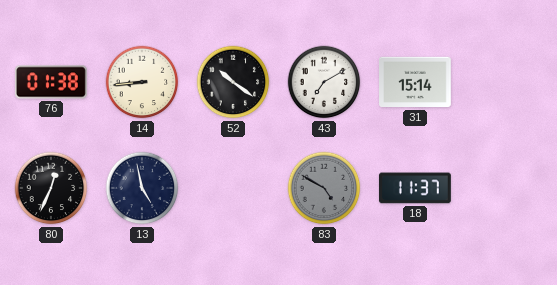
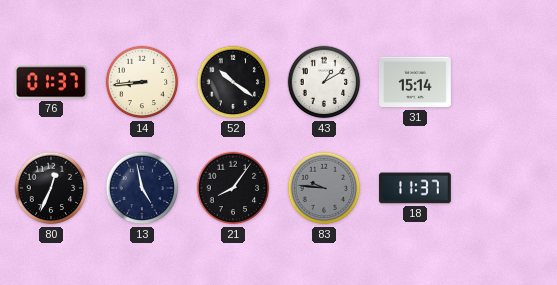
76: 01:38 -> 01:37 (51, 82)
43: 7:10 -> 1:10 (324, 82)
21: none -> 8:06 (233, 188)
83: 4:50 -> 9:46 (324, 188)
